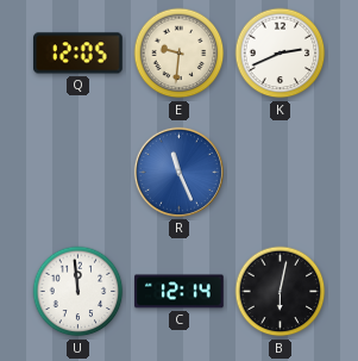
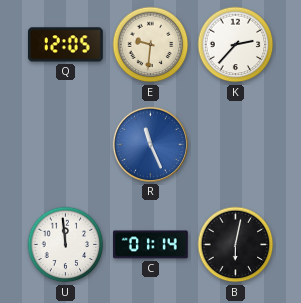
K: 2:41 -> 2:37 (236, 45)
C: 12:14 -> 01:14 (151, 245)
